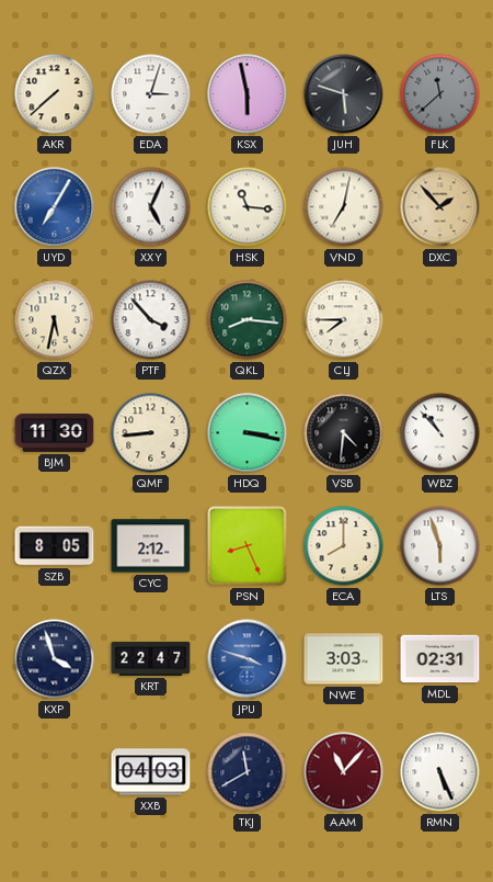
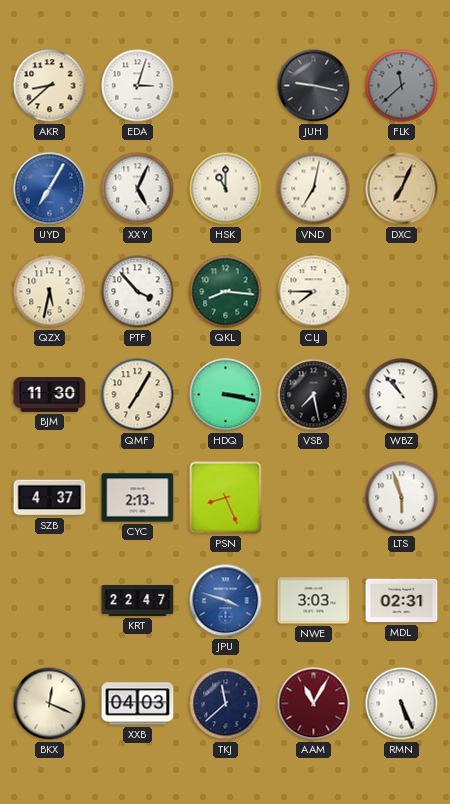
AKR: 7:38 -> 8:38 (50, 86)
KSX: 5:58 -> none (248, 94)
JUH: 5:48 -> 9:17 (314, 86)
HSK: 11:16 -> 11:00 (226, 189)
DXC: 1:53 -> 7:04 (402, 189)
QMF: 8:44 -> 7:05 (138, 395)
VSB: 4:31 -> 7:28 (314, 395)
SZB: 8:05 -> 4:37 (50, 498)
CYC: 2:12 -> 2:13 (138, 498)
ECA: 8:00 -> none (344, 546)
KXP: 3:57 -> none (55, 659)
BKX: none -> 12:19 (50, 704)
TKJ: 11:40 -> 11:38 (226, 704)
AAM: 11:07 -> 11:05 (314, 704)
